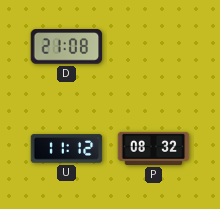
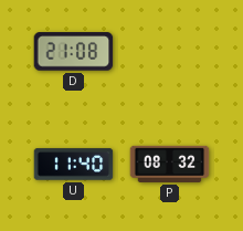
U: 11:12 -> 11:40 (74, 165)
